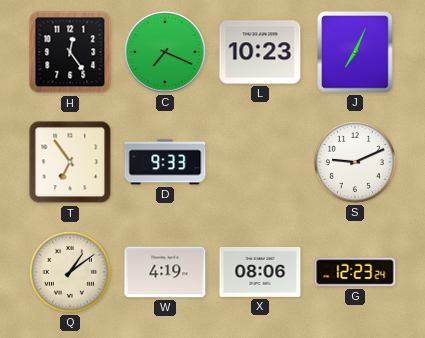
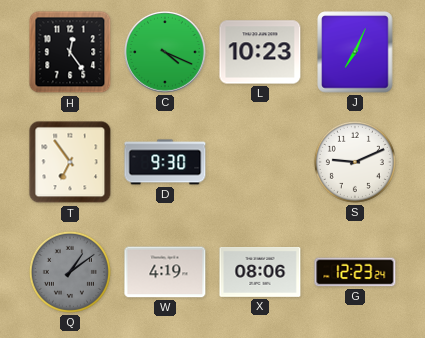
C: 7:19 -> 4:19 (166, 53)
D: 9:33 -> 9:30 (165, 162)
Q dial: cream -> grey (70, 272)
